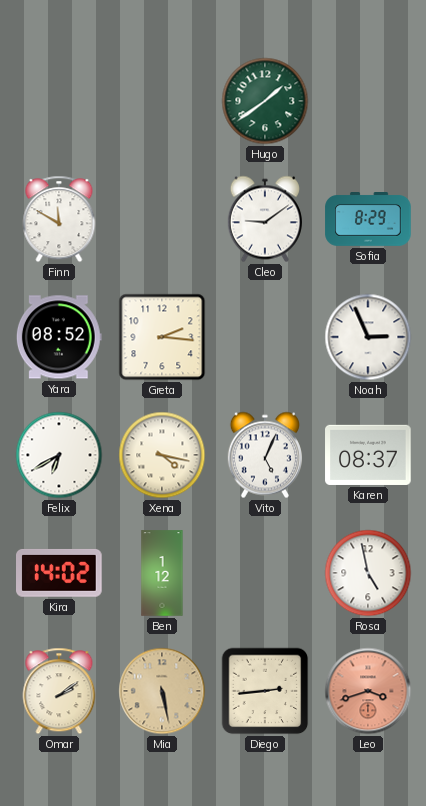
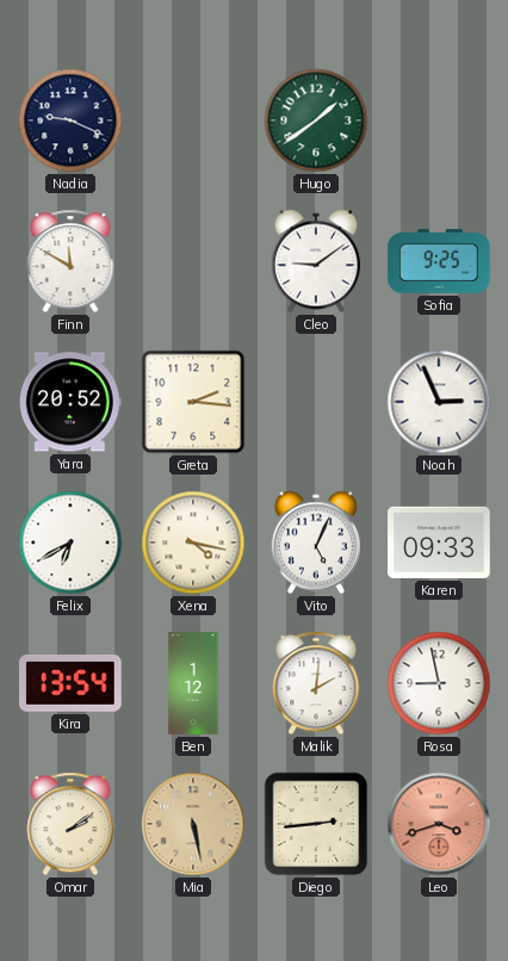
Nadia: none -> 9:19 (70, 120)
Sofia: 8:29 -> 9:25 (439, 262)
Yara: 08:52 -> 20:52 (70, 402)
Karen: 08:37 -> 09:33 (439, 542)
Kira: 14:02 -> 13:54 (72, 683)
Malik: none -> 2:01 (316, 683)
Rosa: 4:58 -> 8:58 (439, 683)
